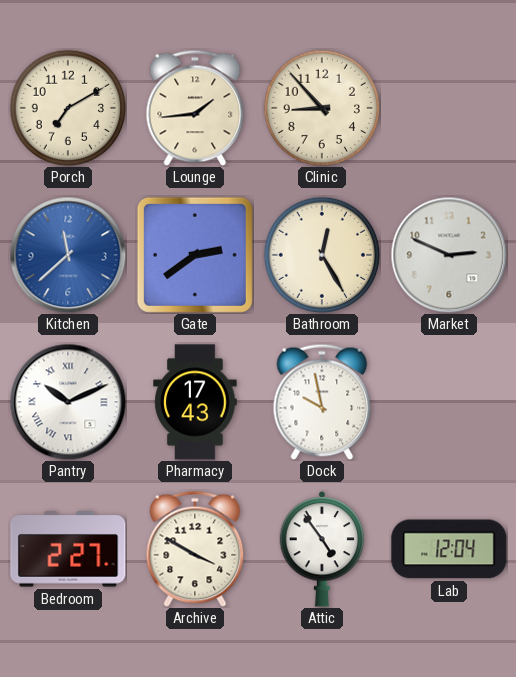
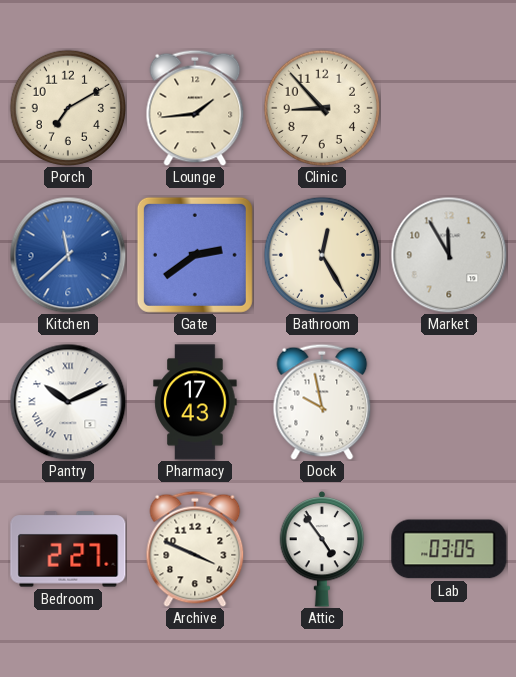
Market: 2:49 -> 11:55 (449, 255)
Archive: 3:50 -> 3:49 (195, 549)
Lab: 12:04 -> 03:05 (449, 549)
